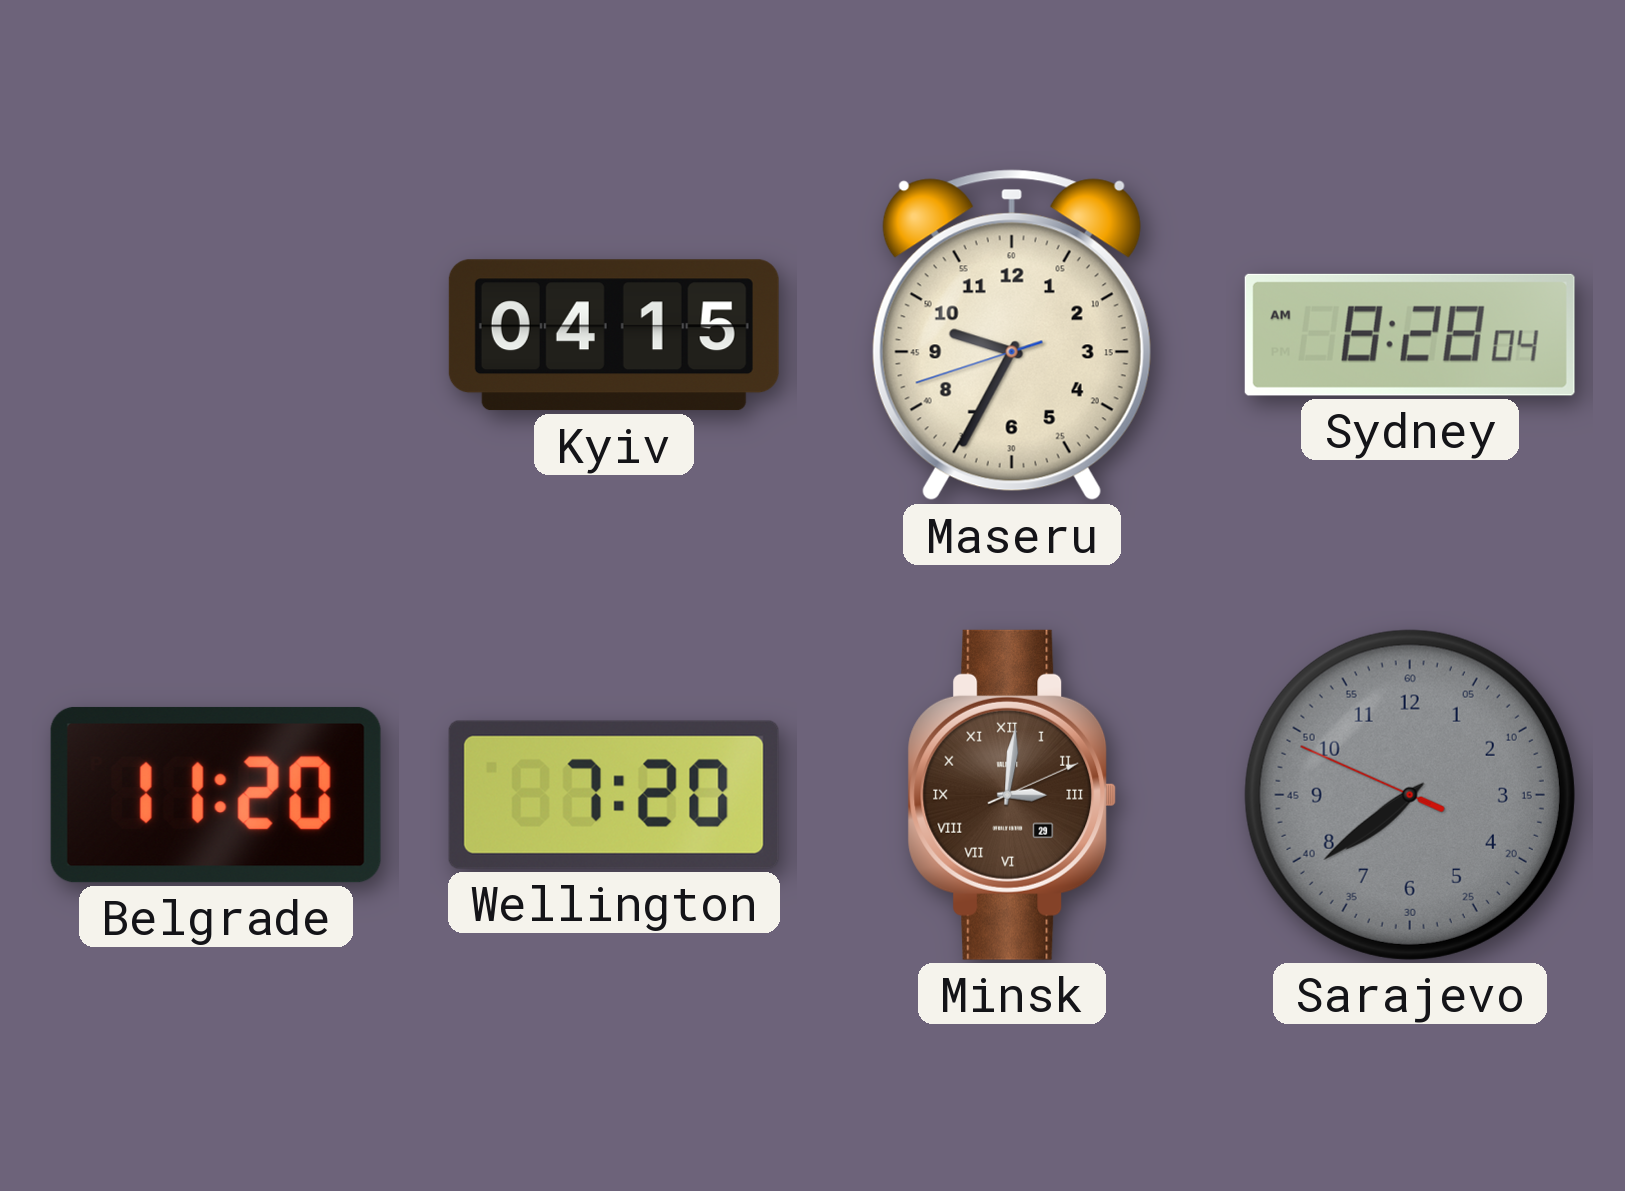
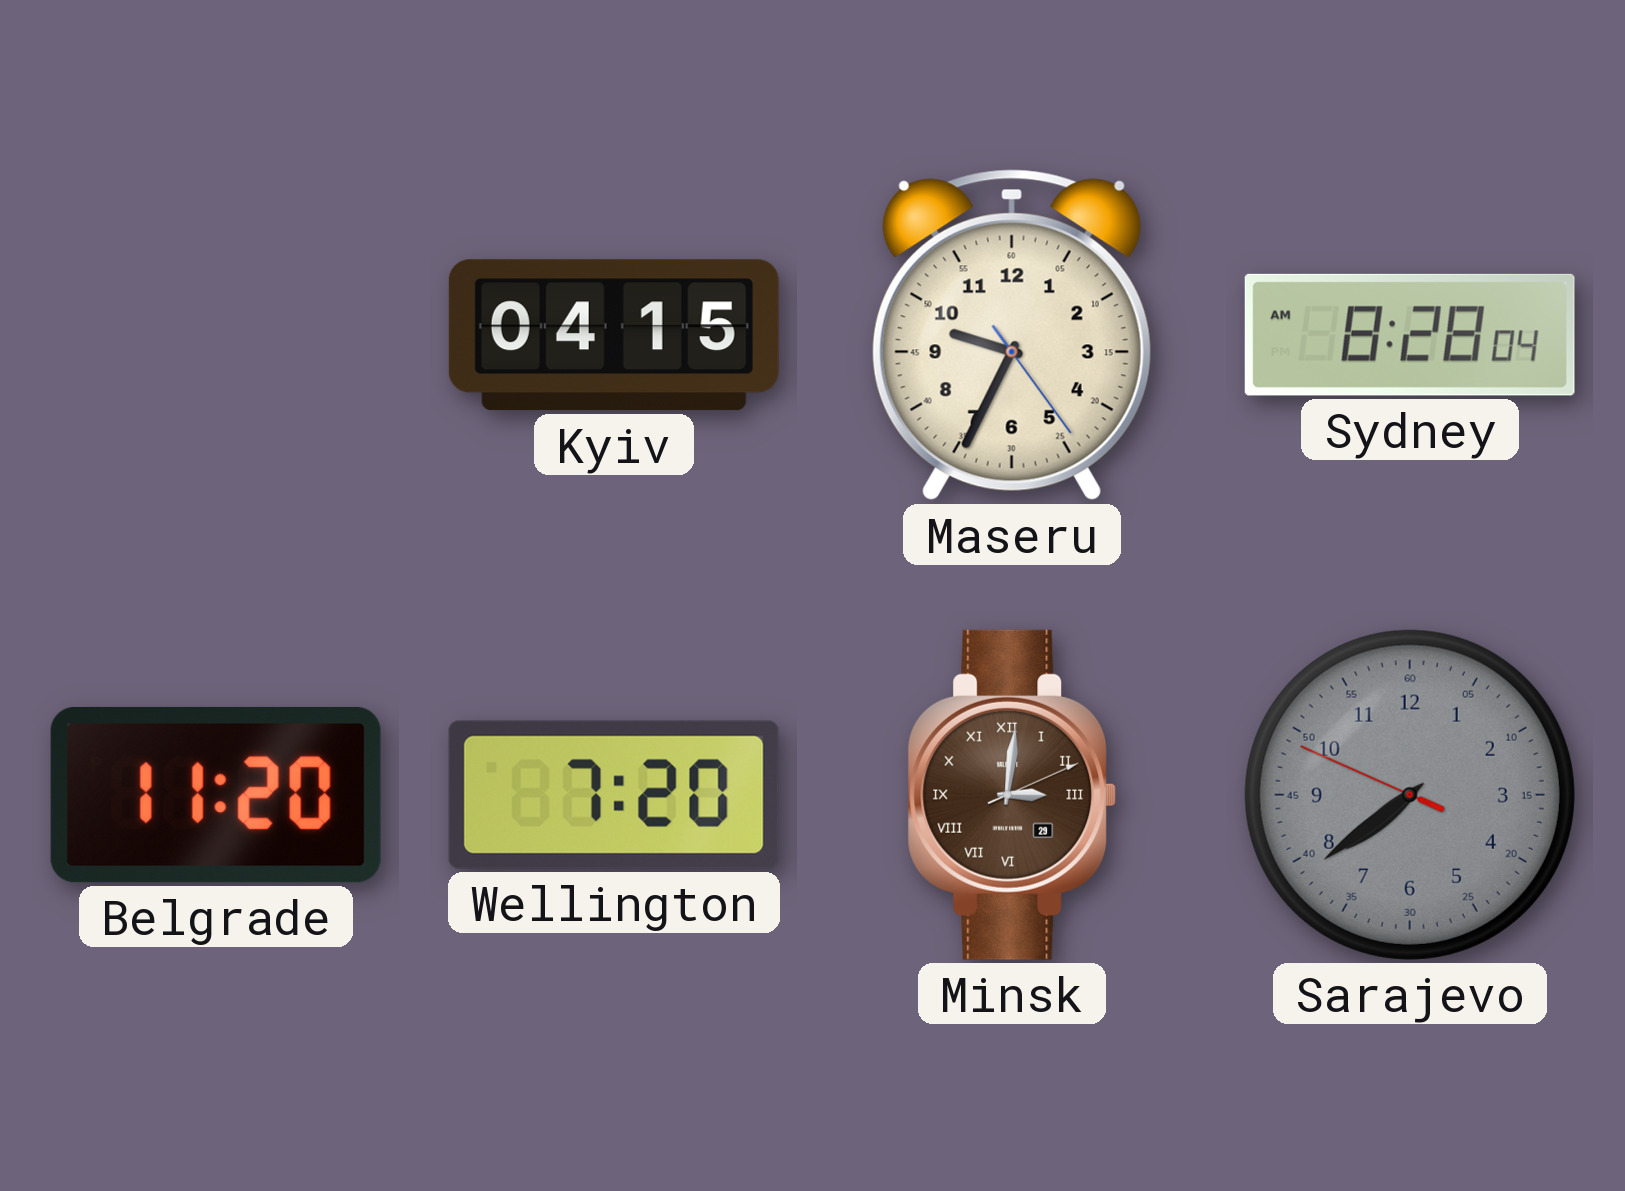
Maseru: 9:34:42 -> 9:34:24 (1012, 335)
